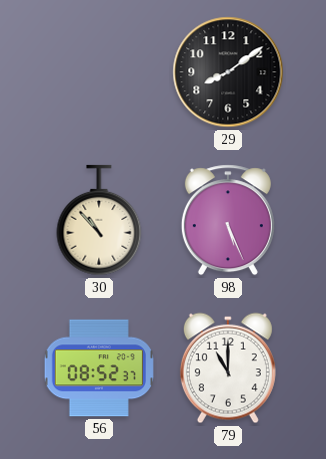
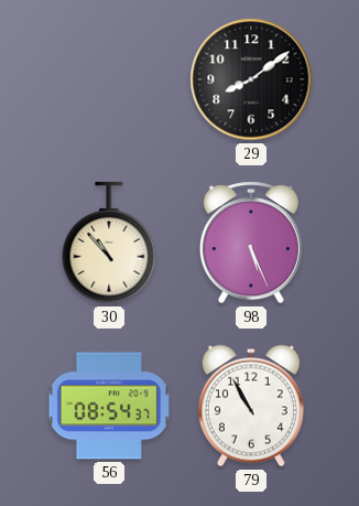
56: 08:52 -> 08:54 (109, 406)
79: 11:00 -> 10:55 (251, 406)
